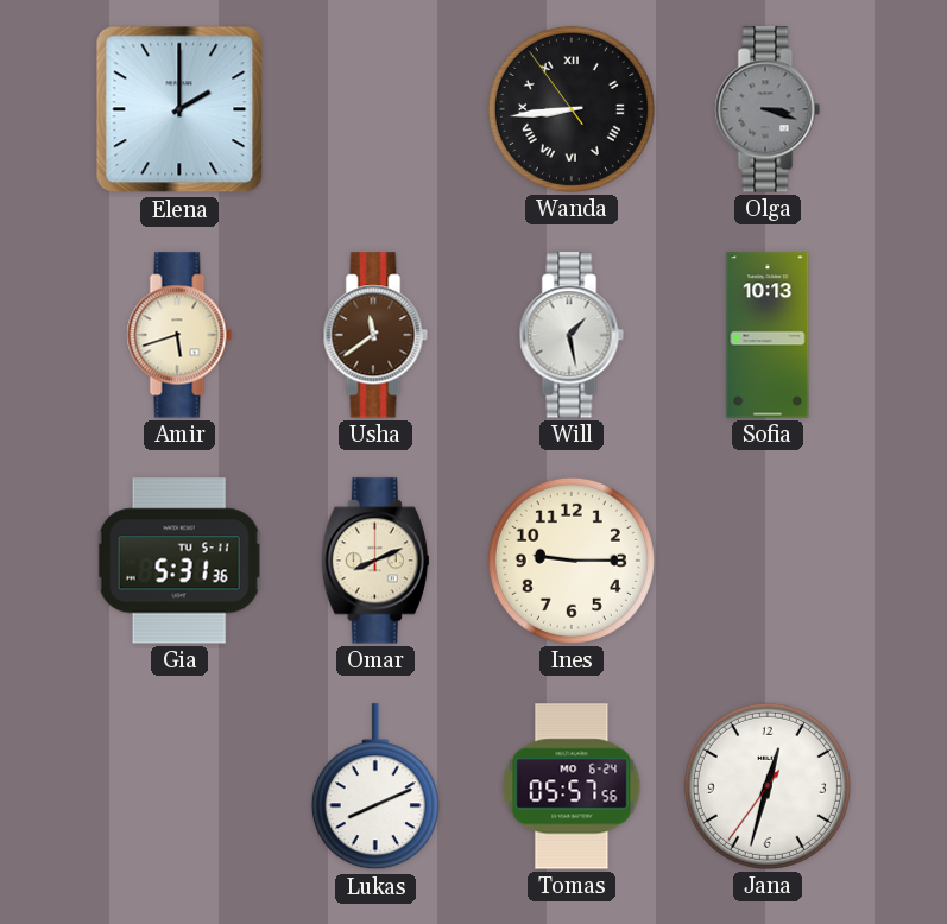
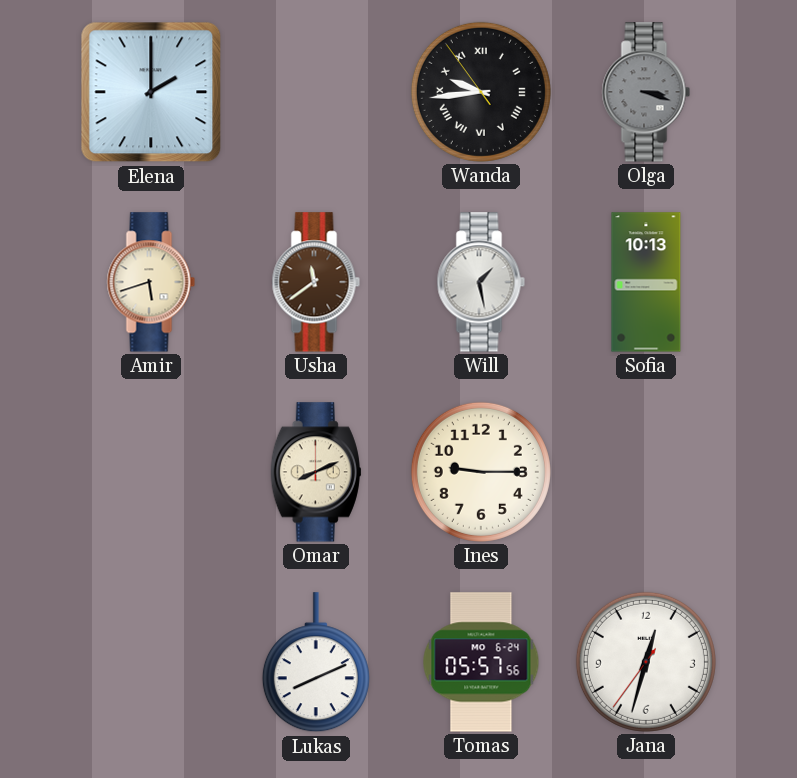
Wanda: 8:43 -> 9:43 (481, 92)
Gia: 5:31 -> none (179, 561)
